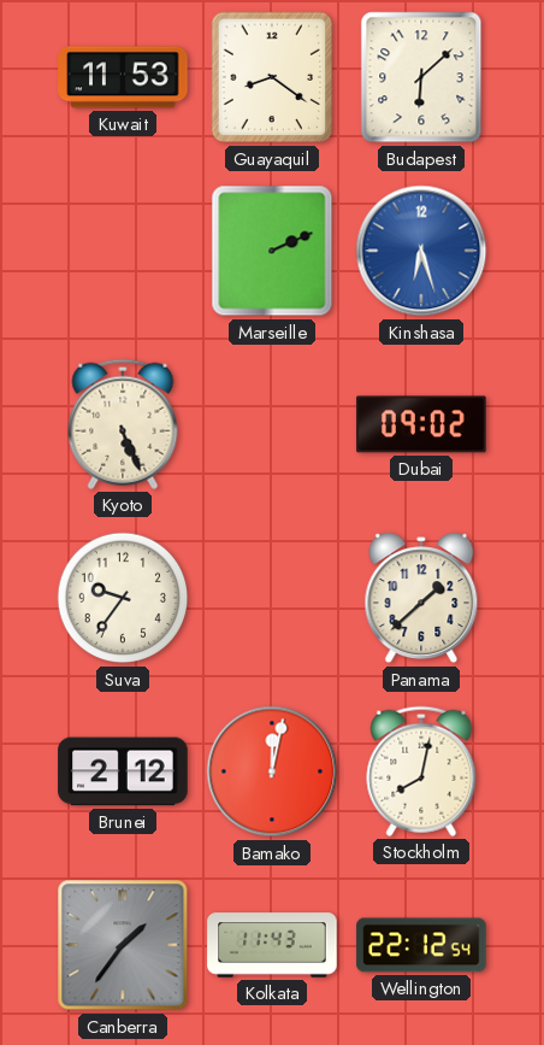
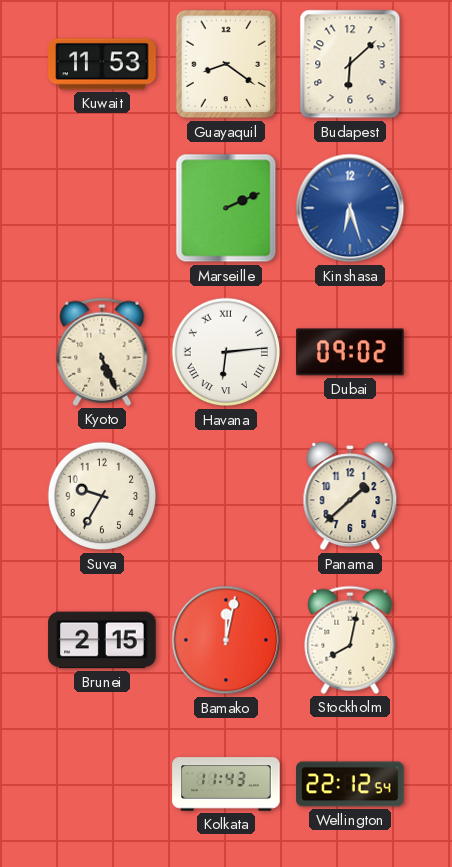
Havana: none -> 6:14 (226, 352)
Suva: 9:36 -> 9:35 (102, 496)
Brunei: 2:12 -> 2:15 (102, 640)
Canberra: 1:36 -> none (123, 945)
